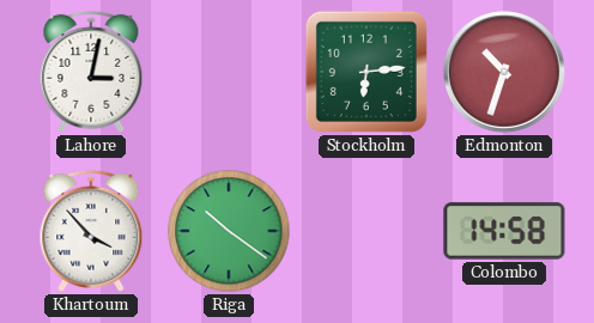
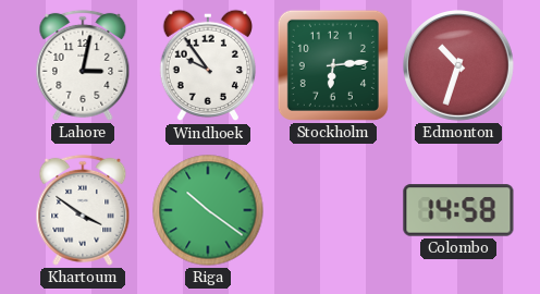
Windhoek: none -> 9:54 (208, 65)
Khartoum: 3:53 -> 3:51 (83, 210)
